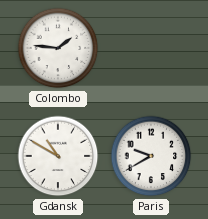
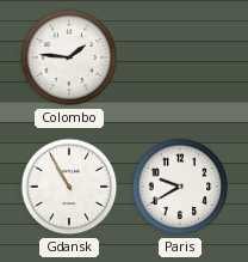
Gdansk: 10:50 -> 10:55 (69, 187)
